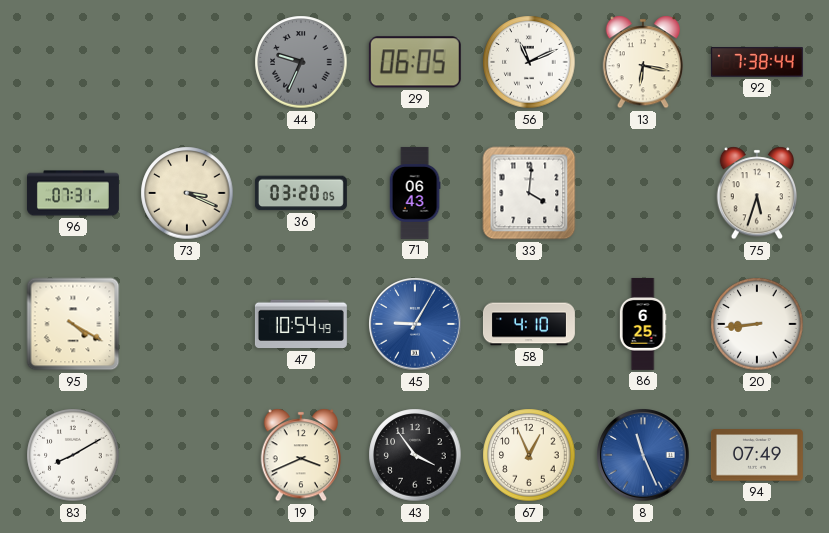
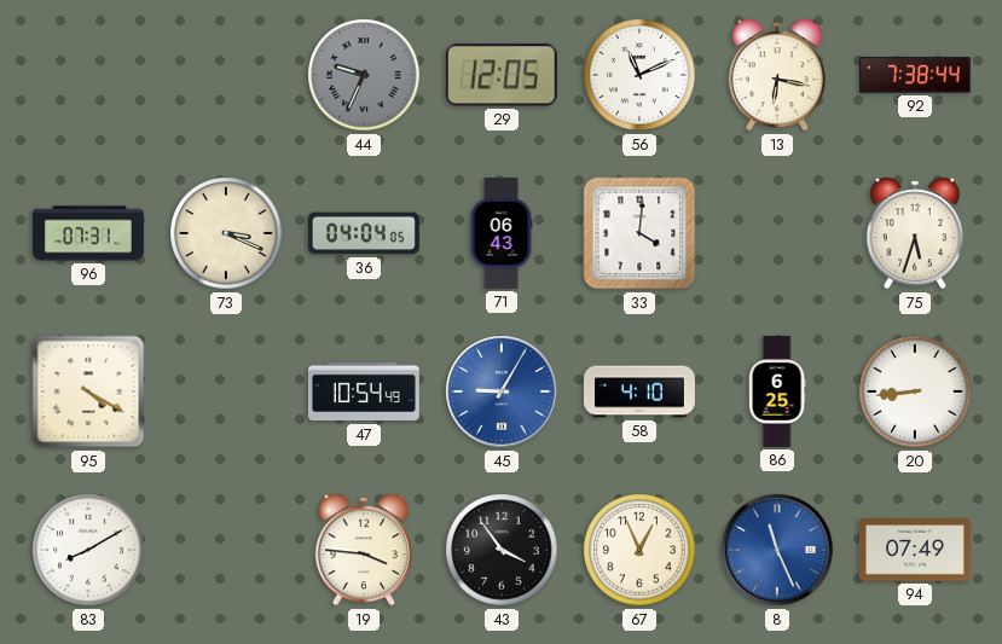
29: 06:05 -> 12:05 (502, 75)
36: 03:20 -> 04:04 (364, 233)
19: 3:41 -> 3:46 (363, 550)
